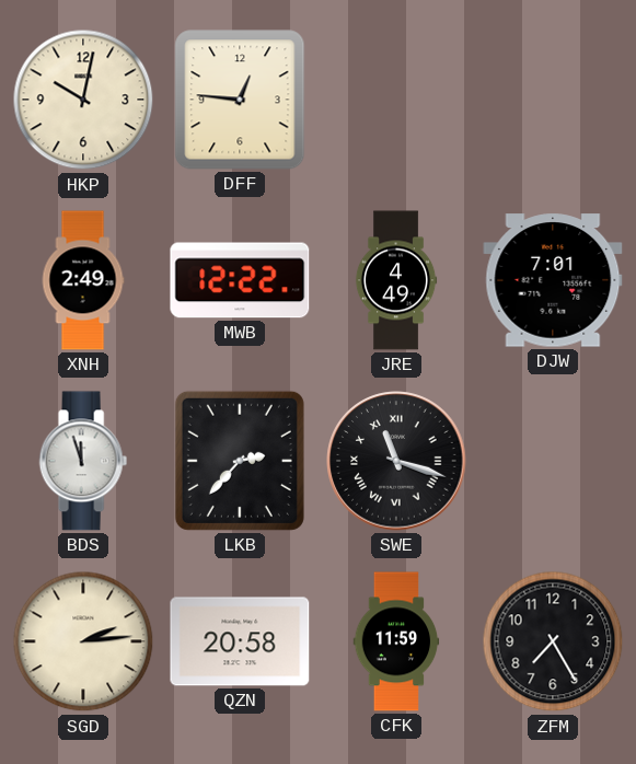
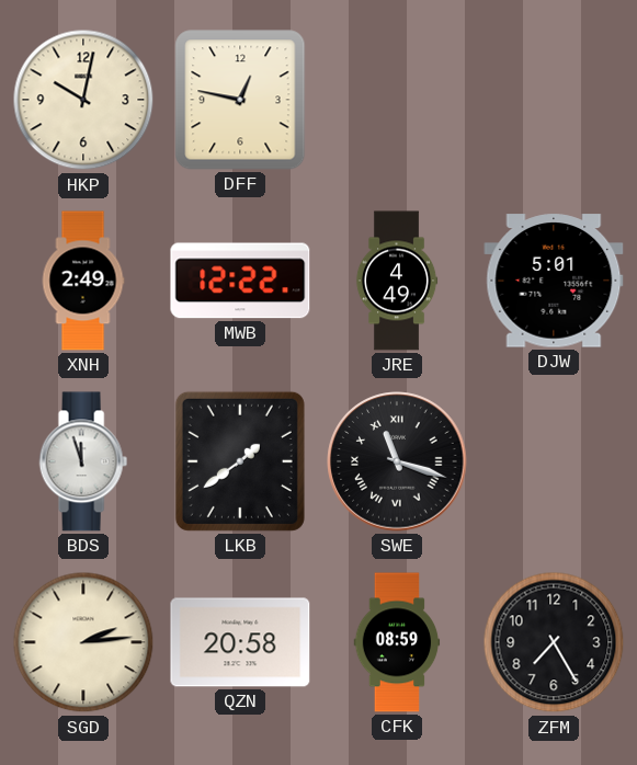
DFF: 12:46 -> 12:47 (240, 100)
DJW: 7:01 -> 5:01 (554, 281)
LKB: 2:37 -> 1:39 (240, 461)
CFK: 11:59 -> 08:59 (397, 642)
